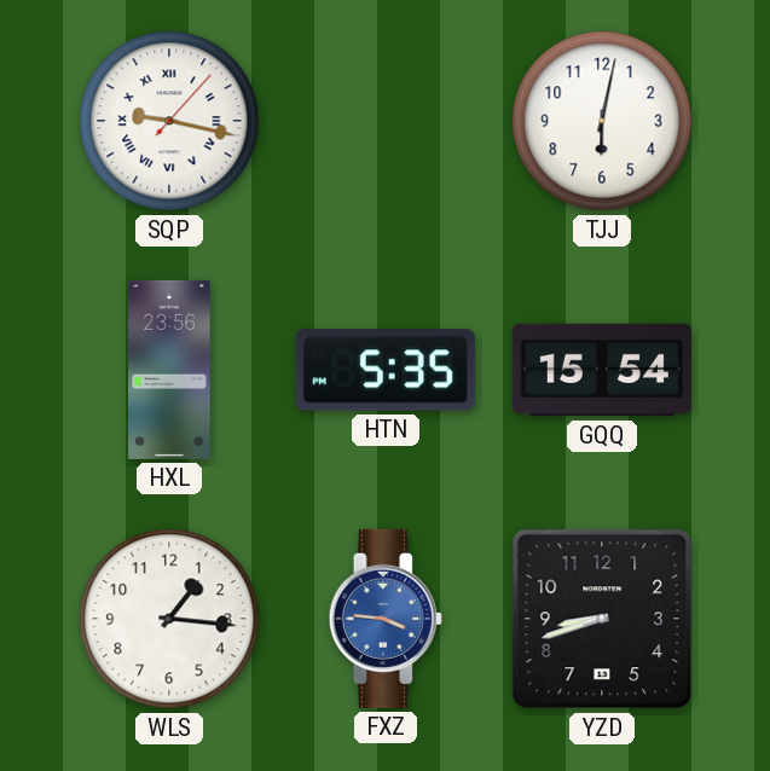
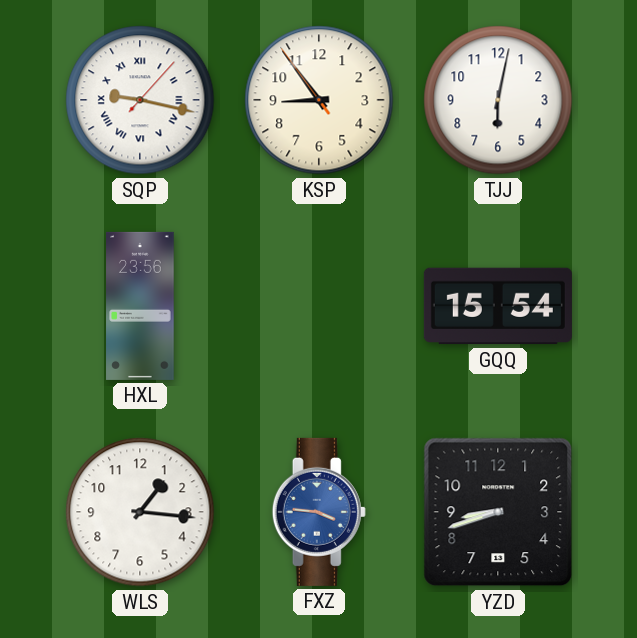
KSP: none -> 8:53 (319, 100)
HTN: 5:35 -> none (386, 370)
